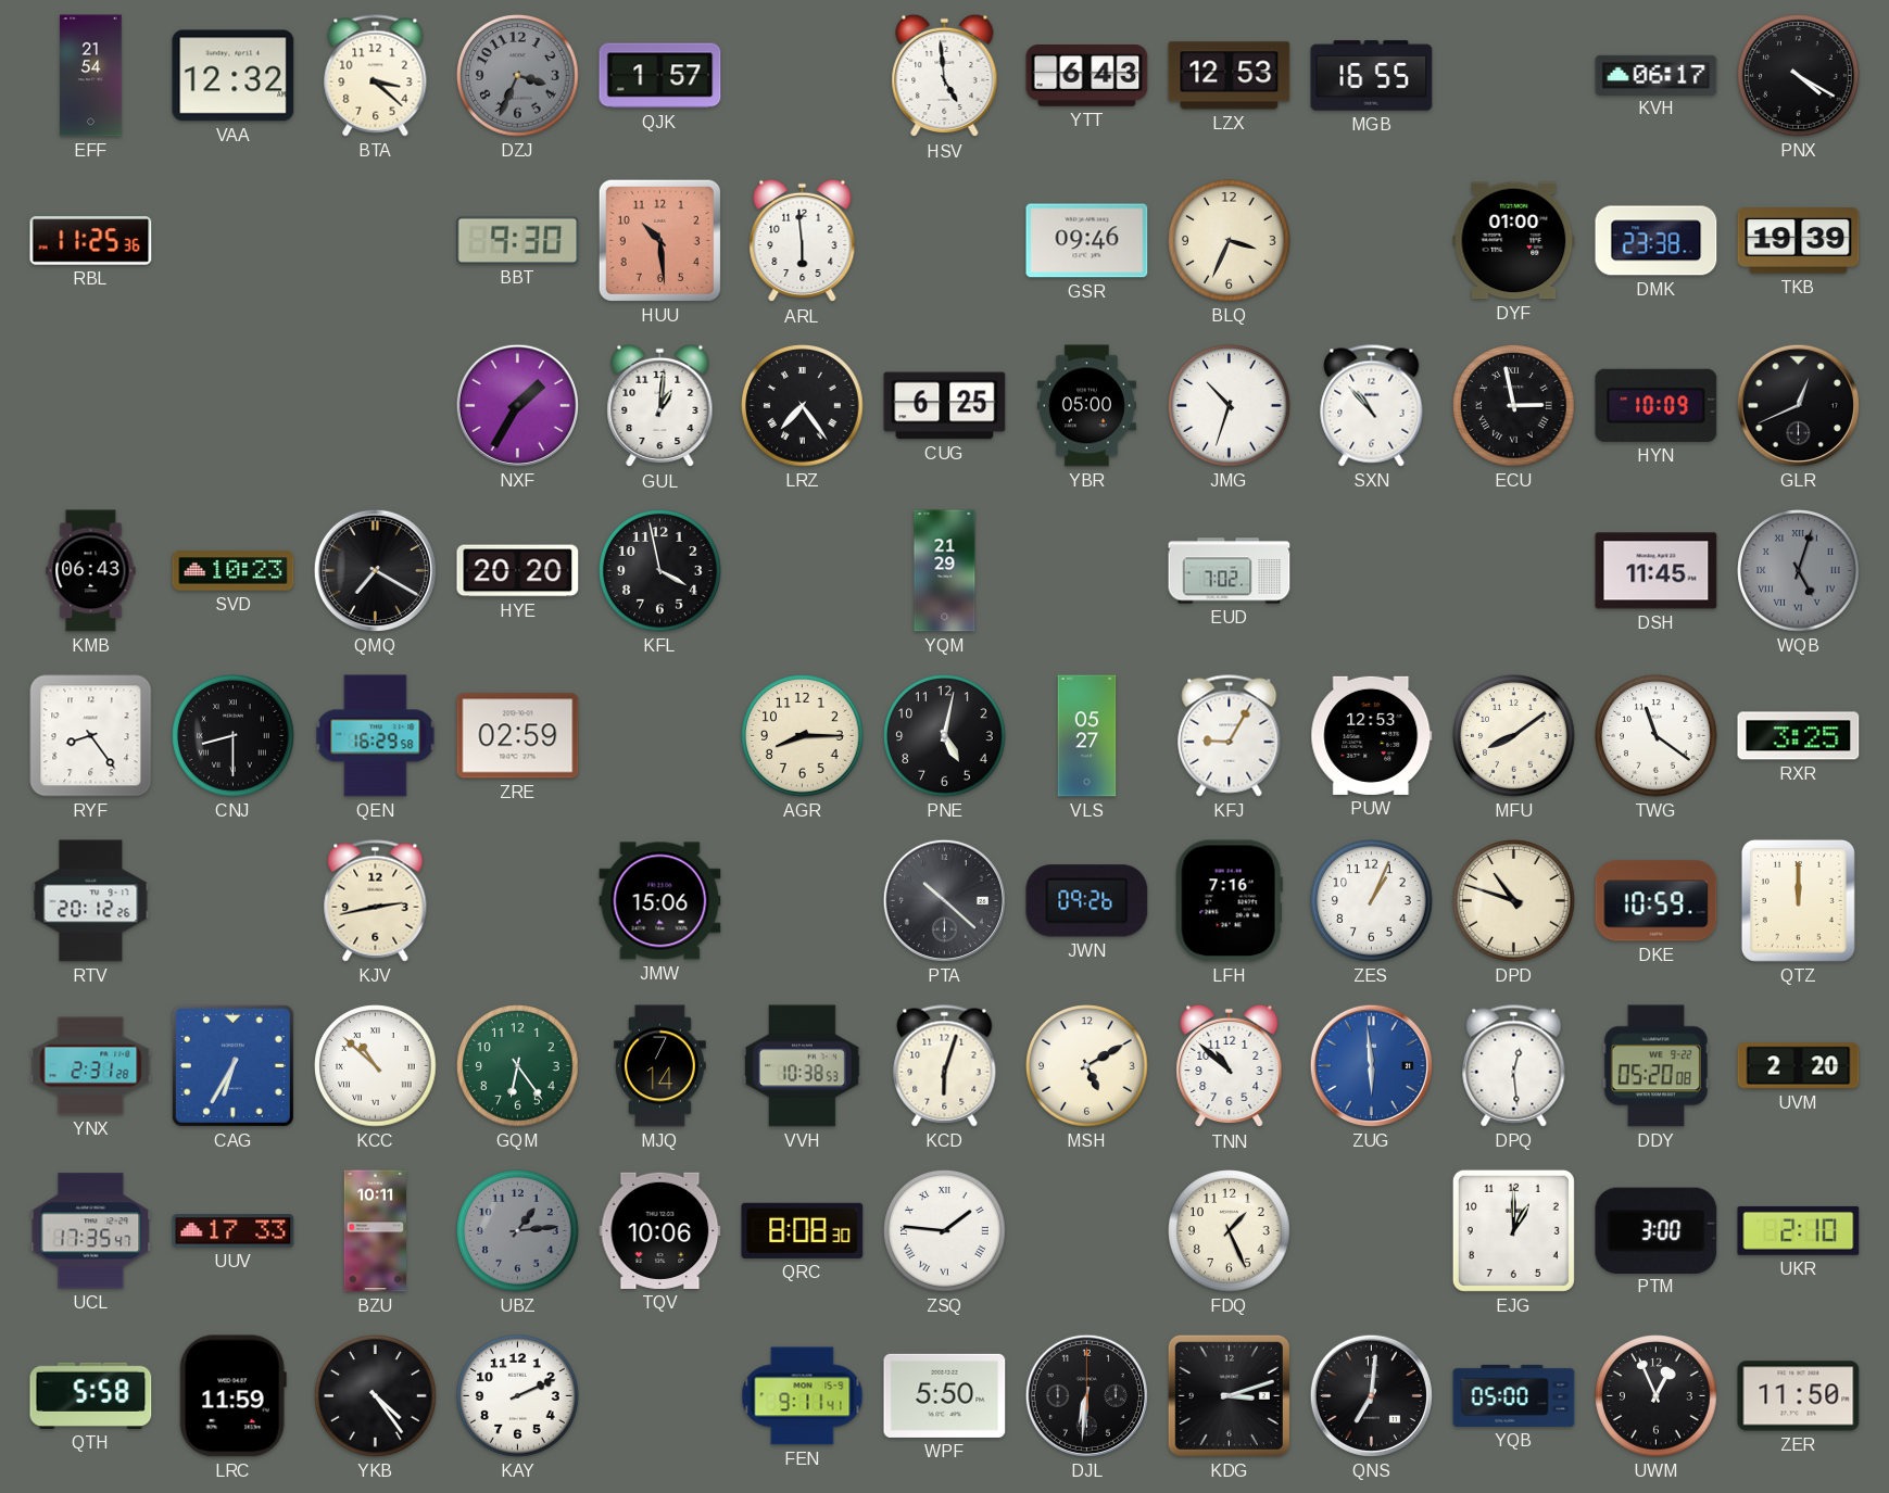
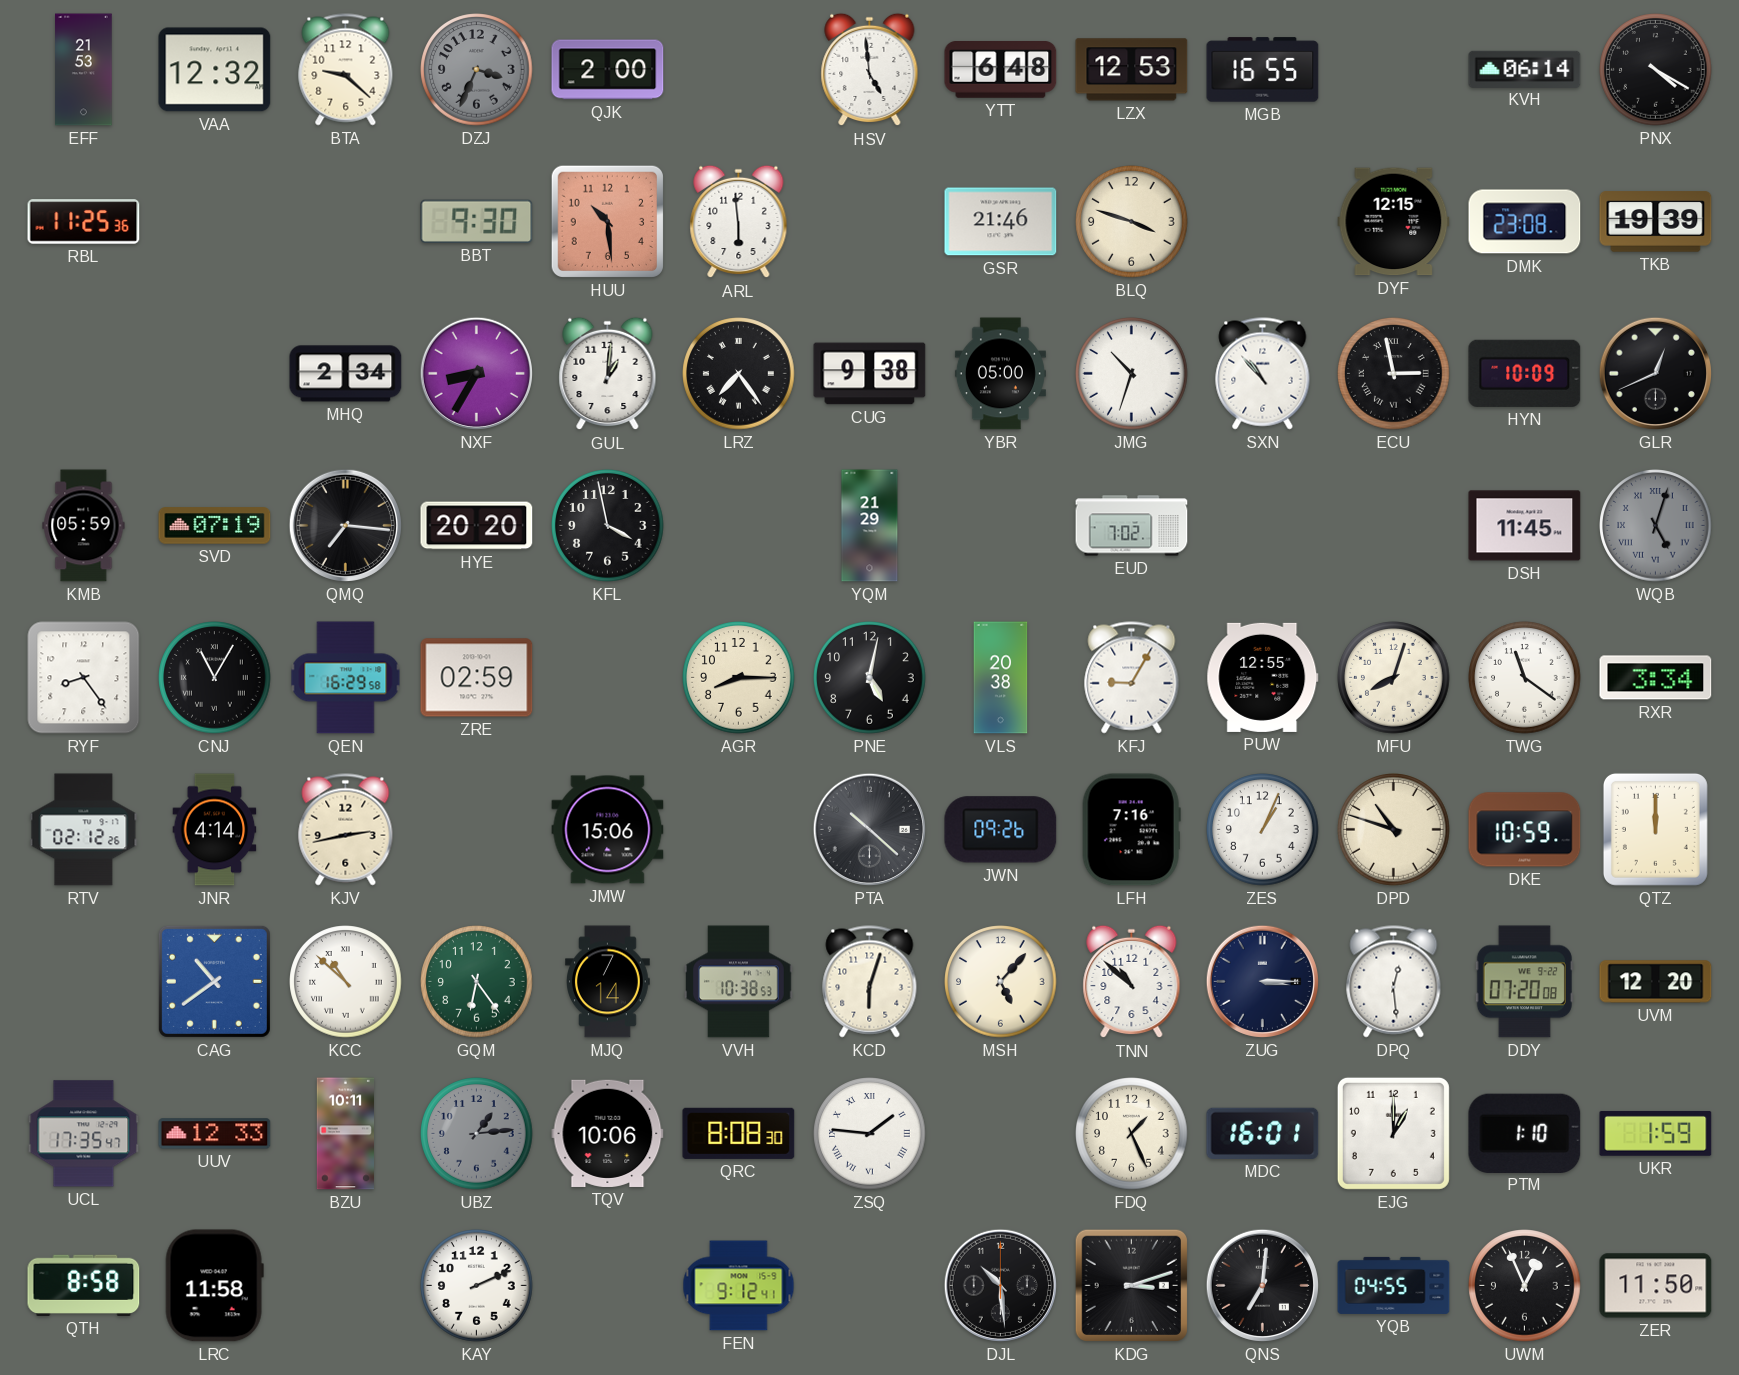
EFF: 21:54 -> 21:53 (84, 70)
BTA: 3:22 -> 9:22 (346, 70)
QJK: 1:57 -> 2:00 (608, 70)
YTT: 6:43 -> 6:48 (1001, 70)
KVH: 06:17 -> 06:14 (1525, 69)
GSR: 09:46 -> 21:46 (1001, 222)
BLQ: 3:34 -> 3:48 (1132, 222)
DYF: 01:00 -> 12:15 (1394, 222)
DMK: 23:38 -> 23:08 (1525, 222)
MHQ: none -> 2:34 (346, 374)
NXF: 1:35 -> 8:35 (476, 373)
CUG: 6:25 -> 9:38 (870, 374)
KMB: 06:43 -> 05:59 (84, 526)
SVD: 10:23 -> 07:19 (215, 526)
QMQ: 7:20 -> 7:16 (345, 525)
CNJ: 8:30 -> 11:05 (215, 678)
VLS: 05:27 -> 20:38 (1001, 678)
PUW: 12:53 -> 12:55 (1263, 677)
MFU: 8:09 -> 8:03 (1394, 678)
RXR: 3:25 -> 3:34 (1656, 678)
RTV: 20:12 -> 02:12 (84, 830)
JNR: none -> 4:14 (215, 830)
YNX: 2:31 -> none (91, 1066)
CAG: 6:35 -> 10:39 (214, 981)
MSH: 5:10 -> 5:07 (1001, 982)
ZUG: 5:59 -> 3:15 (1262, 981)
ZUG dial: blue -> navy (1262, 981)
DDY: 05:20 -> 07:20 (1524, 982)
UVM: 2:20 -> 12:20 (1656, 982)
UUV: 17:33 -> 12:33 (215, 1134)
MDC: none -> 16:01 (1263, 1133)
PTM: 3:00 -> 1:10 (1525, 1133)
UKR: 2:10 -> 1:59 (1656, 1133)
QTH: 5:58 -> 8:58 (84, 1285)
LRC: 11:59 -> 11:58 (214, 1286)
YKB: 4:24 -> none (376, 1396)
FEN: 9:11 -> 9:12 (739, 1286)
WPF: 5:50 -> none (945, 1395)
DJL: 6:31 -> 10:29 (1000, 1285)
YQB: 05:00 -> 04:55 (1394, 1285)
